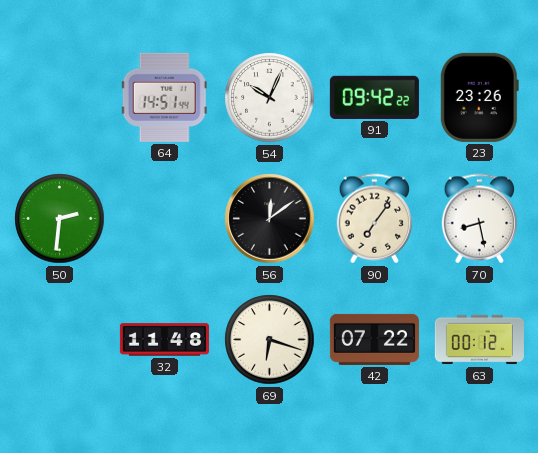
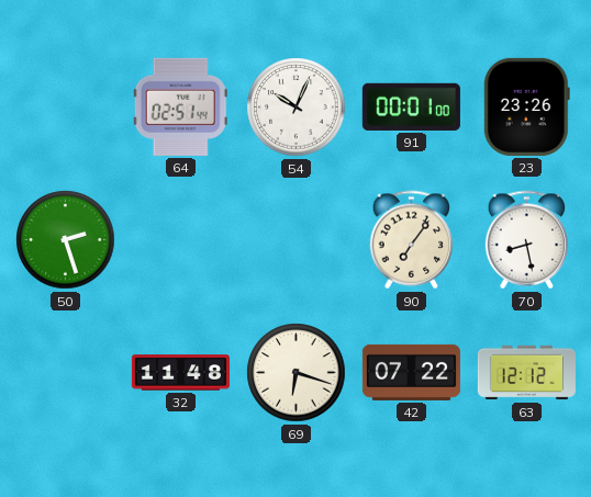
64: 14:51 -> 02:51 (180, 106)
91: 09:42 -> 00:01 (411, 106)
50: 2:31 -> 2:27 (66, 240)
56: 12:09 -> none (270, 219)
63: 00:12 -> 12:12 (526, 373)
